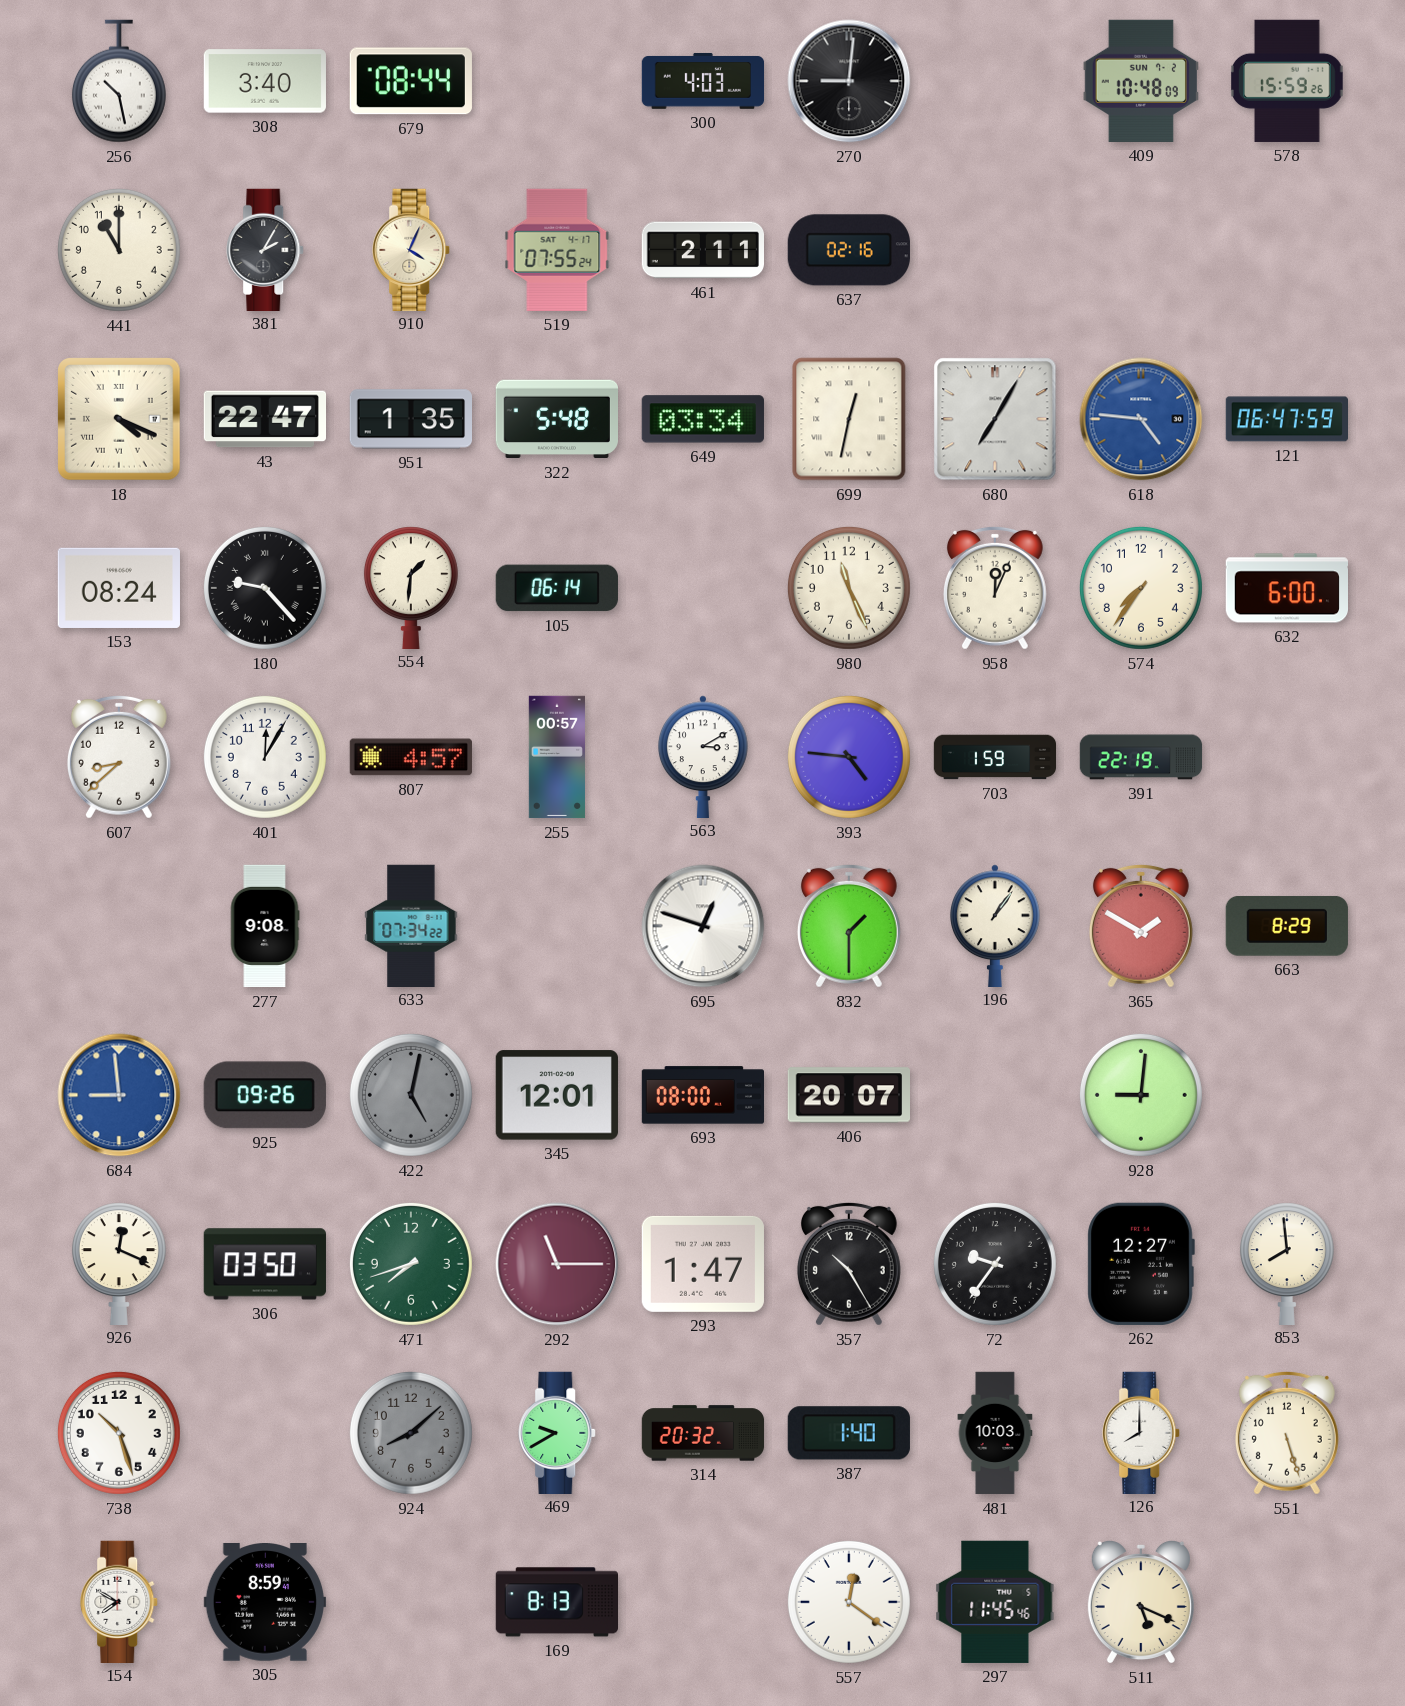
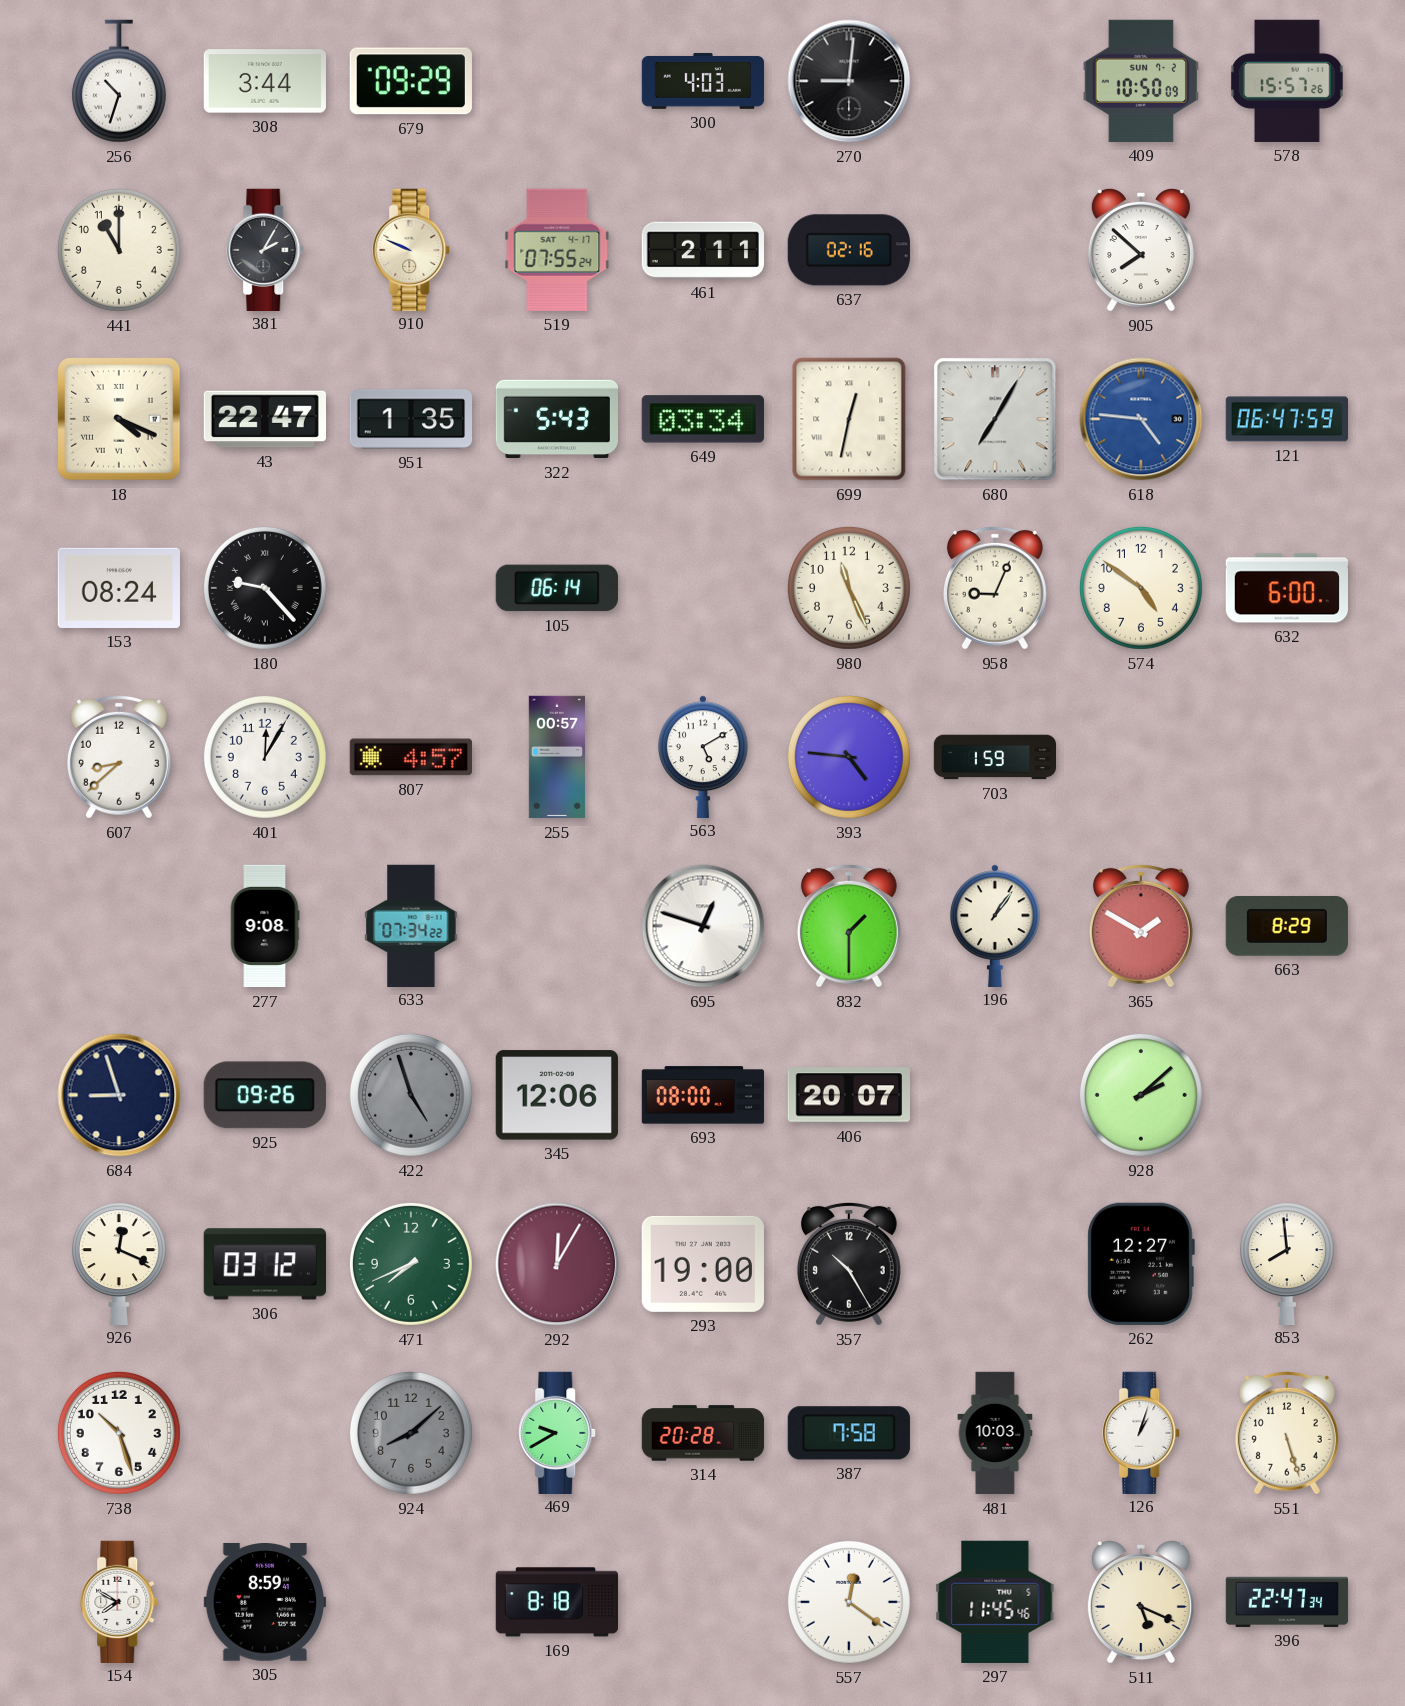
256: 10:28 -> 10:33 (119, 81)
308: 3:40 -> 3:44 (264, 81)
679: 08:44 -> 09:29 (411, 81)
409: 10:48 -> 10:50 (1140, 81)
578: 15:59 -> 15:57 (1288, 81)
910: 4:04 -> 9:49 (412, 249)
905: none -> 7:52 (1141, 250)
322: 5:48 -> 5:43 (556, 419)
554: 1:31 -> none (411, 587)
958: 12:04 -> 9:04 (995, 588)
574: 7:36 -> 4:51 (1141, 588)
563: 3:10 -> 5:10 (704, 756)
391: 22:19 -> none (1141, 757)
684: 8:59 -> 8:57 (119, 1095)
684 dial: blue -> navy (119, 1095)
422: 5:02 -> 4:57 (411, 1095)
345: 12:01 -> 12:06 (557, 1095)
928: 9:01 -> 2:08 (1141, 1095)
306: 03:50 -> 03:12 (265, 1264)
471: 7:42 -> 7:41 (411, 1264)
292: 11:15 -> 12:05 (557, 1264)
293: 1:47 -> 19:00 (703, 1264)
72: 9:36 -> none (995, 1264)
314: 20:32 -> 20:28 (703, 1433)
387: 1:40 -> 7:58 (849, 1433)
126: 8:00 -> 1:03 (1142, 1432)
169: 8:13 -> 8:18 (556, 1602)
396: none -> 22:47 (1287, 1602)
